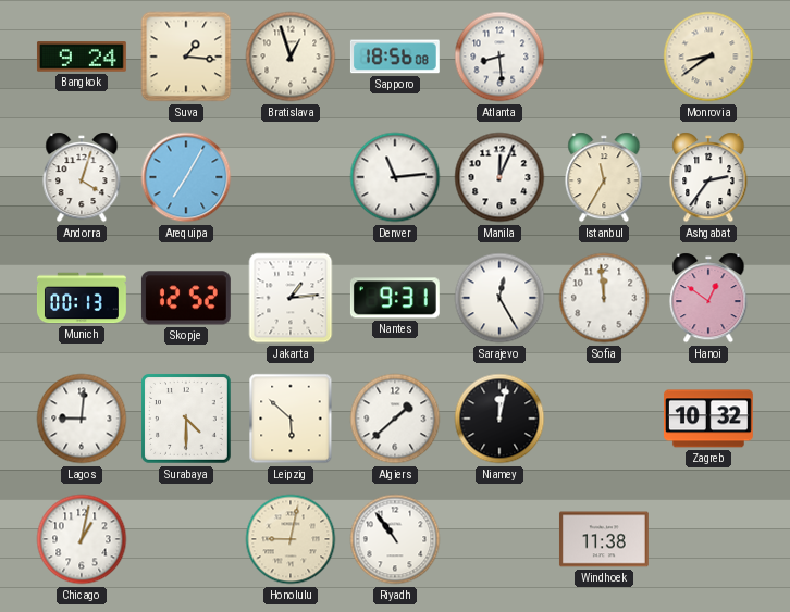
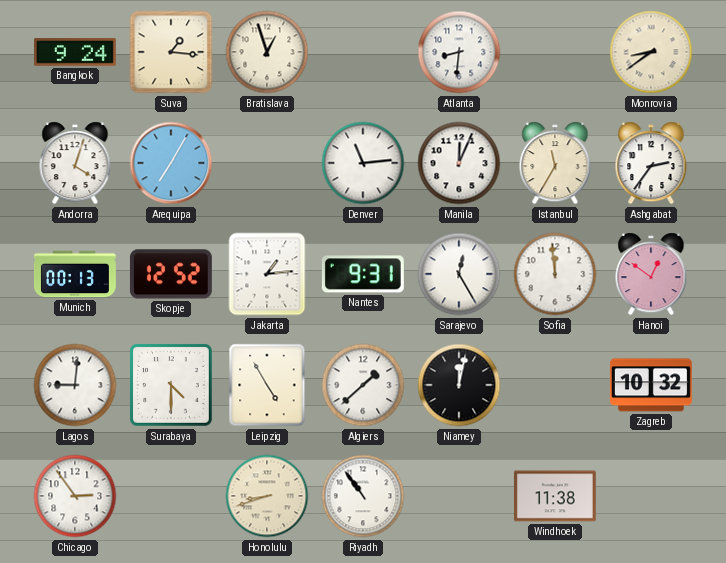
Sapporo: 18:56 -> none (395, 57)
Atlanta: 8:29 -> 8:31 (459, 52)
Leipzig: 5:52 -> 4:55 (267, 385)
Chicago: 1:02 -> 2:54 (75, 496)
Honolulu: 9:02 -> 8:42 (267, 496)
